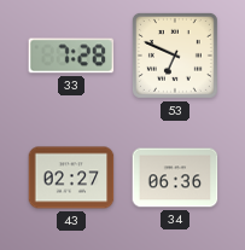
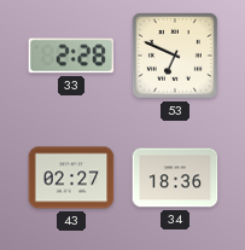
33: 7:28 -> 2:28 (71, 56)
34: 06:36 -> 18:36 (175, 178)
